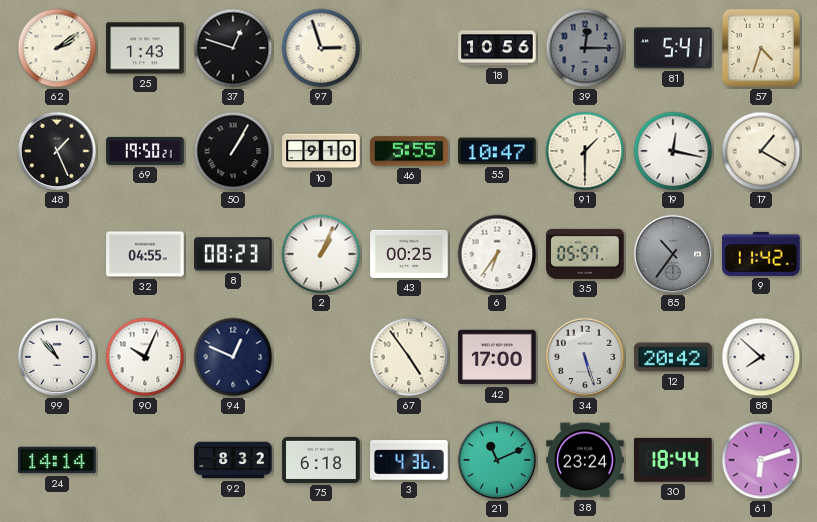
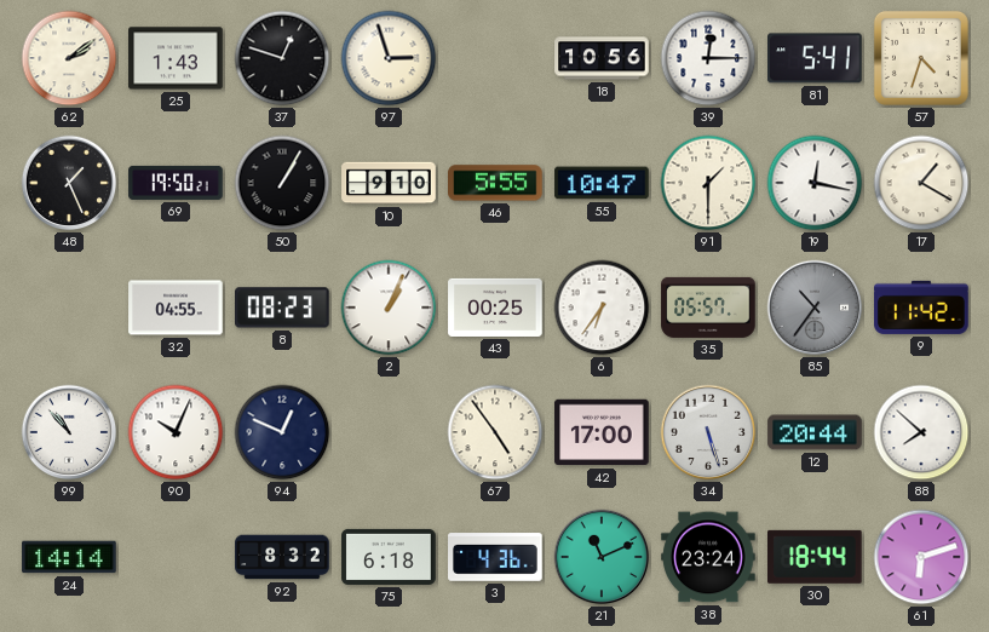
39 dial: grey -> white (708, 58)
12: 20:42 -> 20:44 (815, 432)
